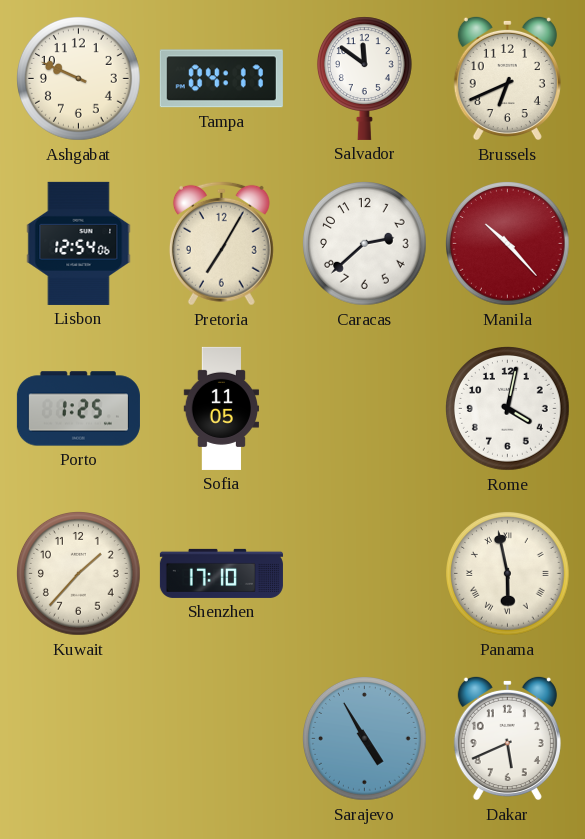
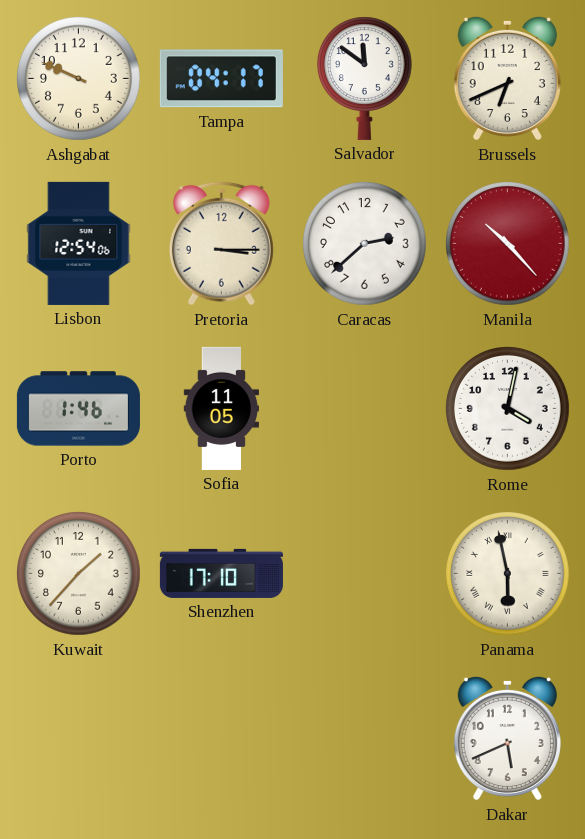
Pretoria: 7:05 -> 3:15 (221, 243)
Porto: 1:25 -> 1:46 (78, 409)
Sarajevo: 4:55 -> none (365, 739)
